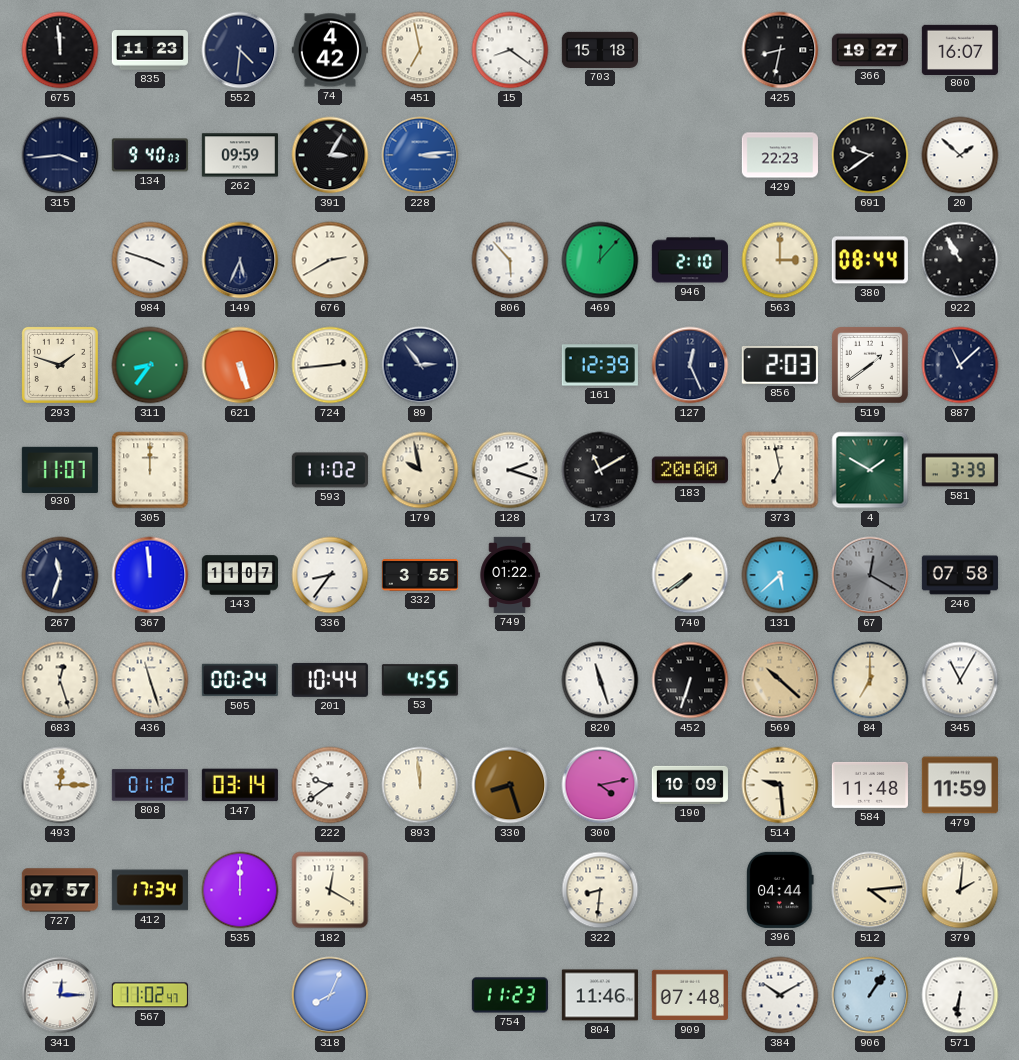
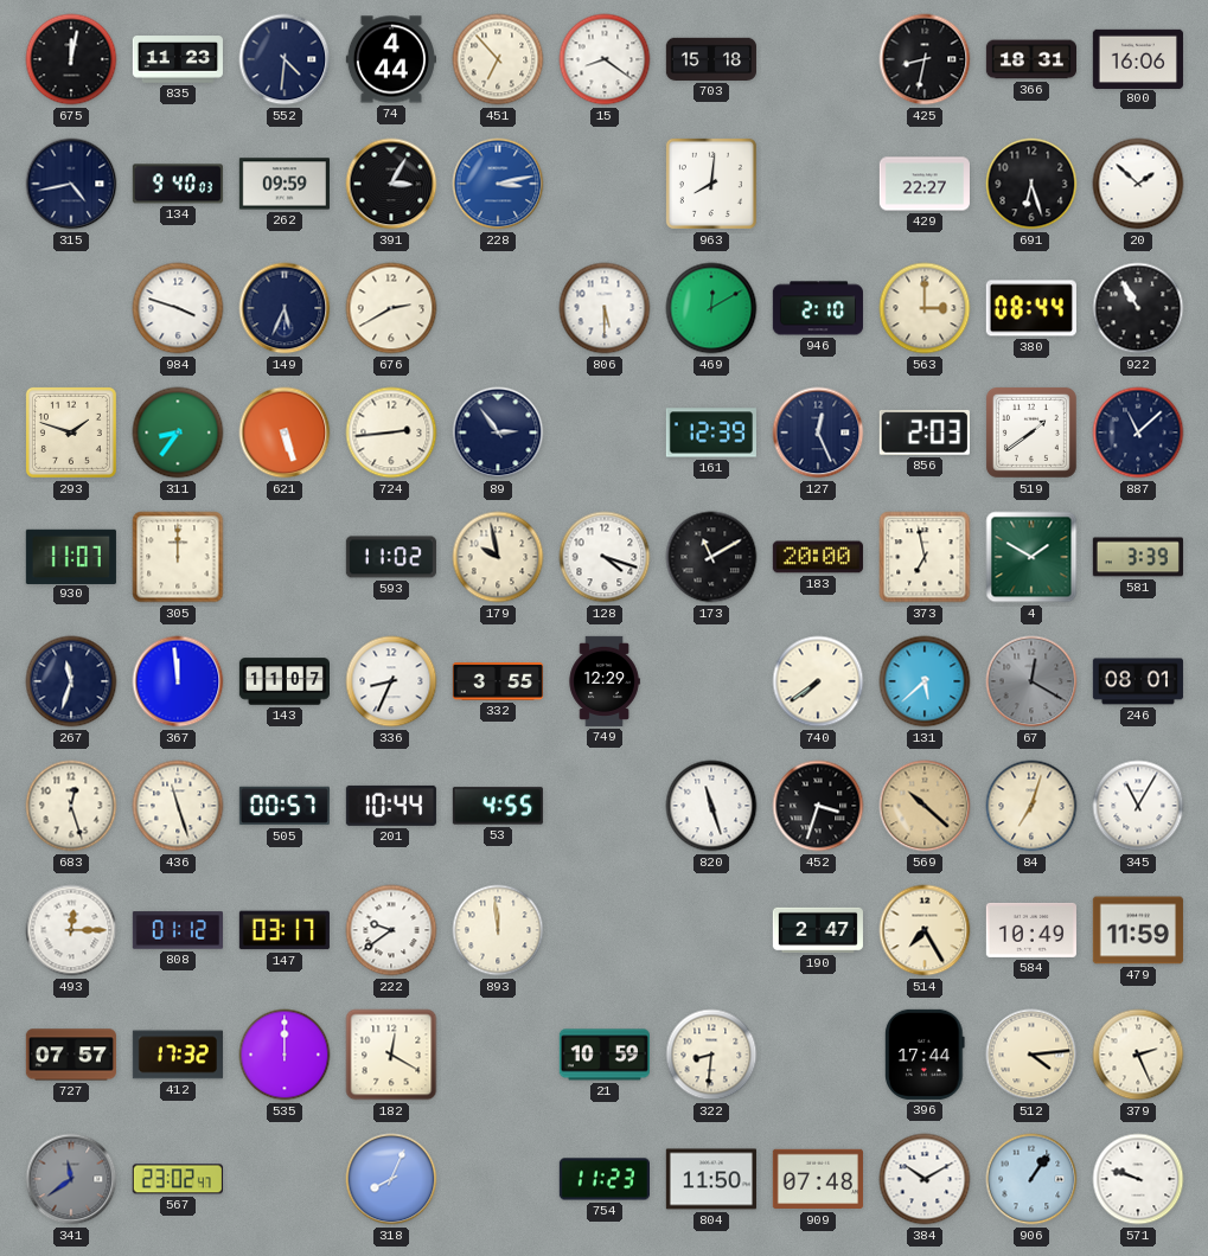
675: 11:59 -> 12:02 (71, 59)
74: 4:42 -> 4:44 (391, 59)
451: 6:58 -> 6:53 (498, 59)
366: 19:27 -> 18:31 (1030, 59)
800: 16:07 -> 16:06 (1138, 58)
315: 3:44 -> 4:43 (71, 184)
228: 3:14 -> 3:13 (498, 184)
963: none -> 8:01 (711, 184)
429: 22:23 -> 22:27 (925, 184)
691: 9:39 -> 6:27 (1031, 184)
806: 5:53 -> 5:30 (605, 308)
469: 12:07 -> 12:10 (711, 308)
128: 2:18 -> 4:18 (605, 557)
336: 8:36 -> 8:34 (391, 681)
749: 01:22 -> 12:29 (605, 681)
246: 07:58 -> 08:01 (1137, 681)
505: 00:24 -> 00:57 (285, 806)
452: 6:33 -> 3:33 (818, 806)
84: 7:00 -> 7:03 (1031, 806)
147: 03:14 -> 03:17 (285, 930)
330: 8:27 -> none (510, 785)
300: 4:13 -> none (600, 785)
190: 10:09 -> 2:47 (818, 930)
514: 9:29 -> 7:25 (925, 930)
584: 11:48 -> 10:49 (1031, 930)
412: 17:34 -> 17:32 (178, 1055)
21: none -> 10:59 (605, 1055)
396: 04:44 -> 17:44 (926, 1055)
379: 2:01 -> 2:26 (1138, 1055)
341: 12:15 -> 11:39 (71, 1179)
341 dial: white -> grey (71, 1179)
567: 11:02 -> 23:02 (178, 1179)
804: 11:46 -> 11:50 (711, 1179)
571: 6:31 -> 9:48 (1138, 1179)
